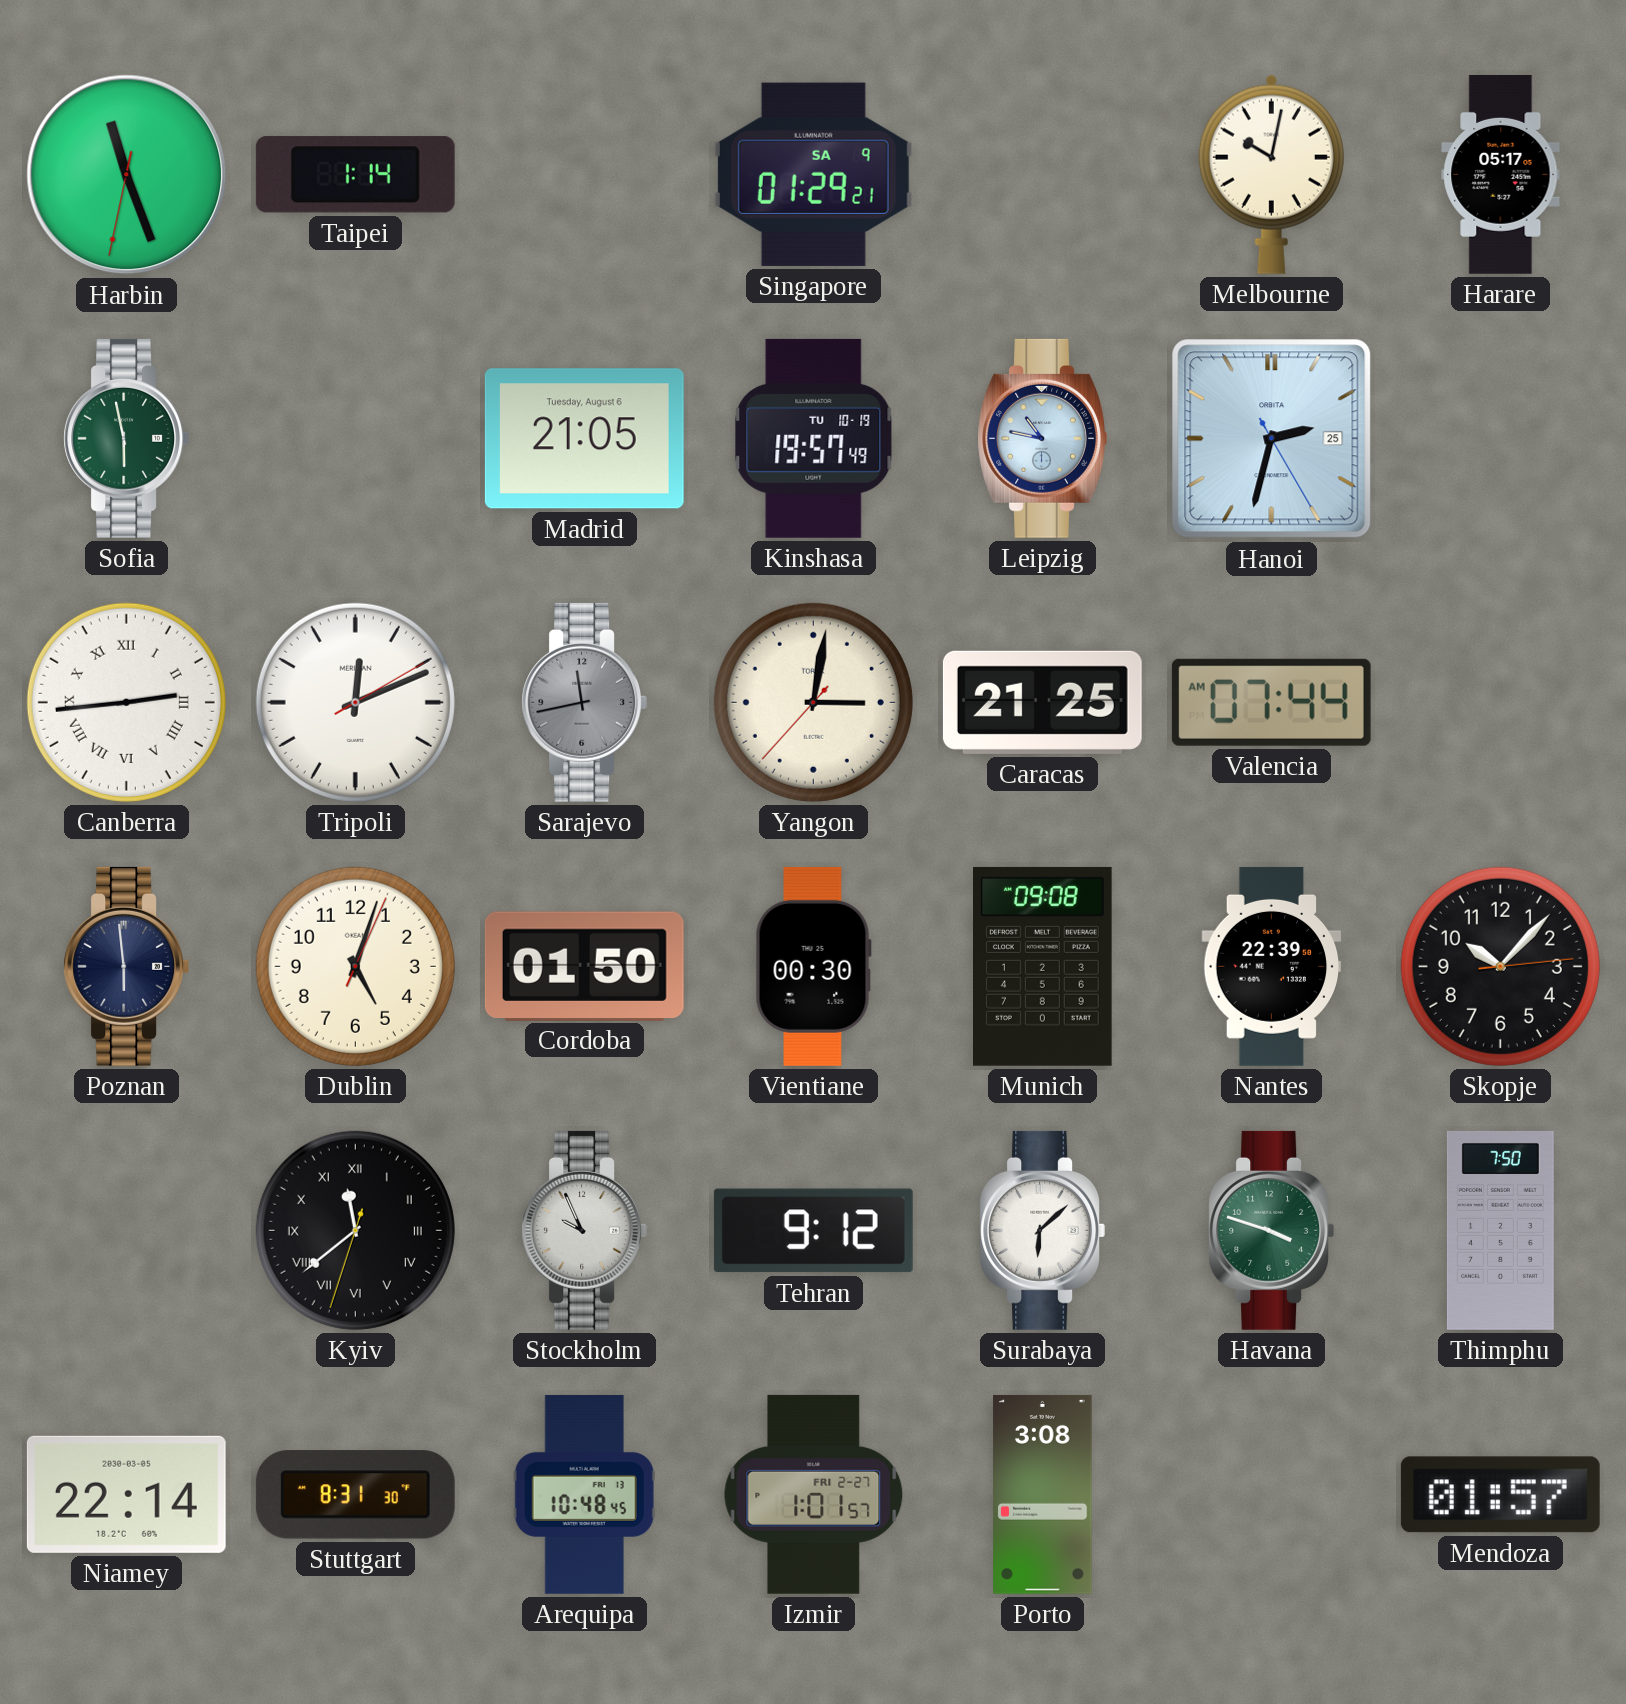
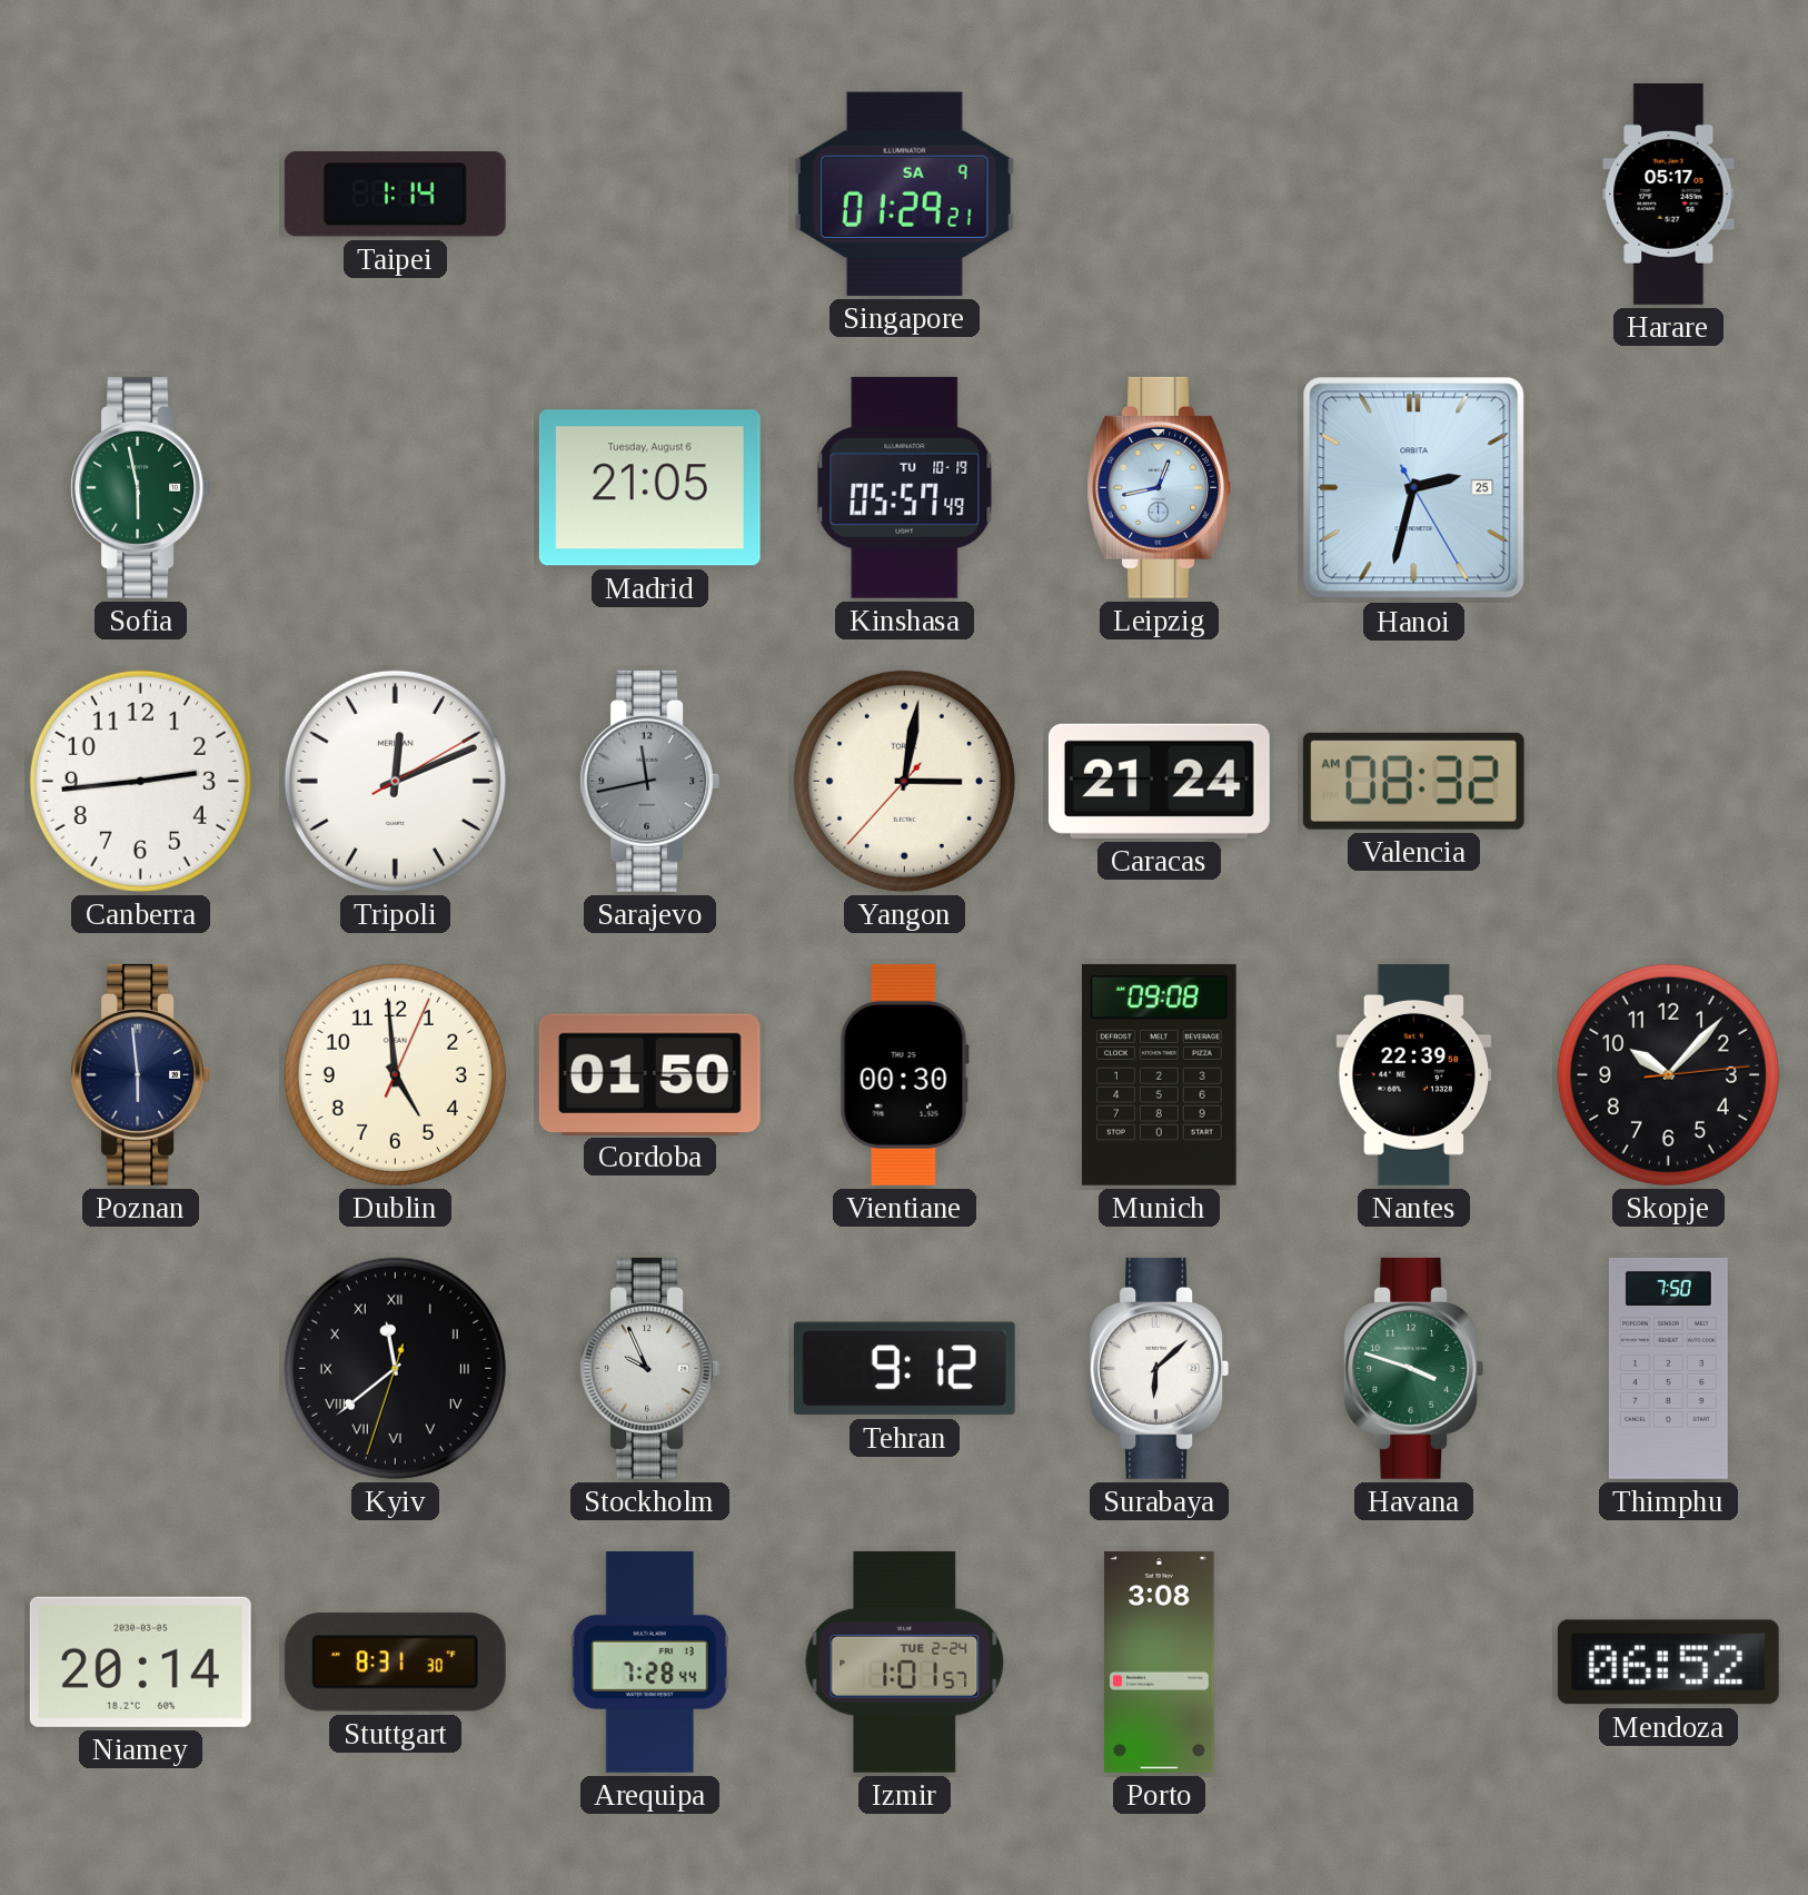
Harbin: 11:26 -> none (127, 175)
Melbourne: 10:02 -> none (1271, 174)
Kinshasa: 19:57 -> 05:57 (905, 487)
Leipzig: 10:47 -> 12:43 (1159, 487)
Canberra numerals: Roman -> Arabic (140, 781)
Caracas: 21:25 -> 21:24 (1159, 781)
Valencia: 07:44 -> 08:32 (1413, 781)
Dublin: 5:03 -> 4:59 (395, 1074)
Niamey: 22:14 -> 20:14 (140, 1661)
Arequipa: 10:48 -> 7:28 (649, 1661)
Izmir date: FRI 2-27 -> TUE 2-24 (905, 1661)
Mendoza: 01:57 -> 06:52 (1668, 1663)
